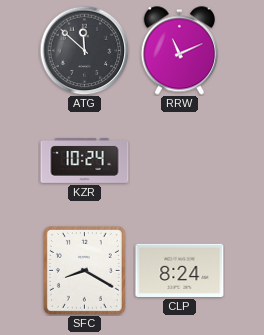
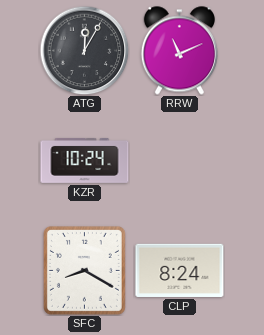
ATG: 11:52 -> 12:05 (84, 50)
